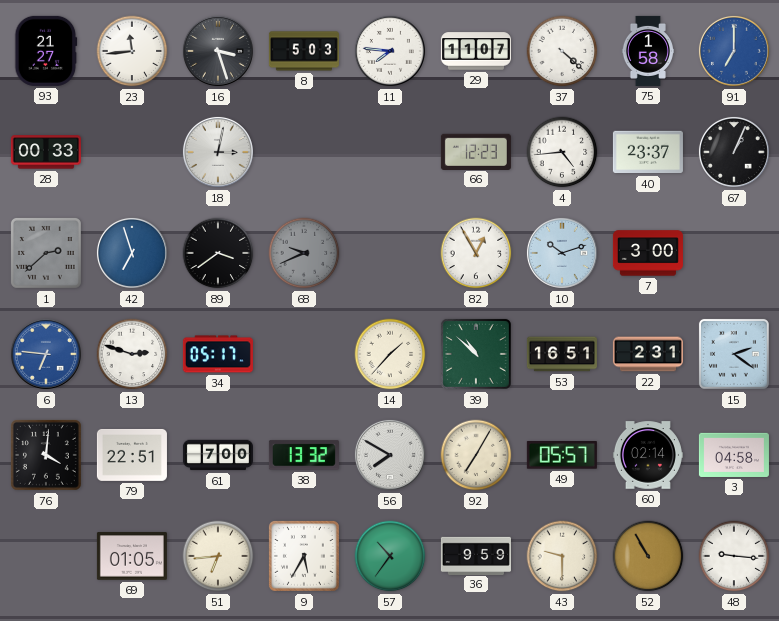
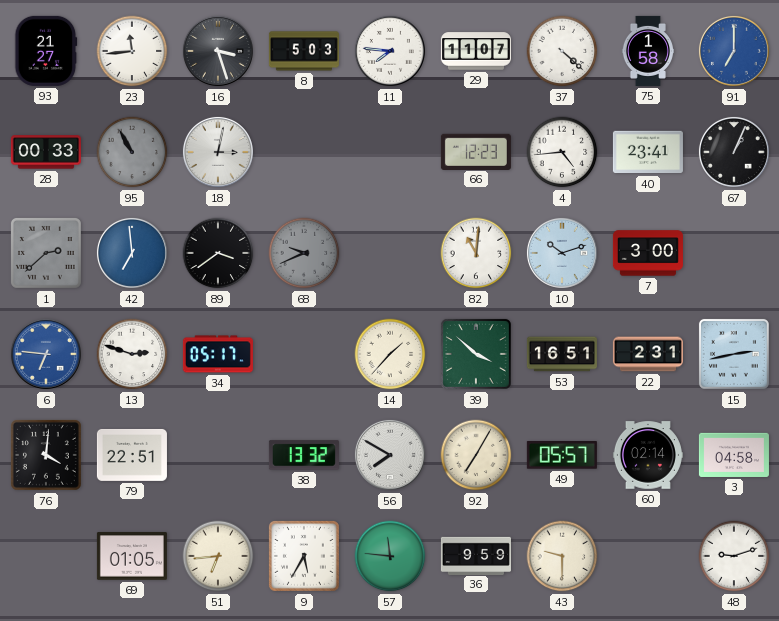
95: none -> 10:55 (132, 152)
40: 23:37 -> 23:41 (648, 152)
42: 6:57 -> 6:59 (132, 253)
82: 12:55 -> 11:01 (476, 253)
39: 10:52 -> 3:52 (476, 354)
15: 2:21 -> 2:43 (734, 354)
61: 7:00 -> none (218, 455)
57: 10:36 -> 11:46 (390, 556)
52: 10:55 -> none (648, 556)
48: 9:16 -> 9:12 (734, 556)
